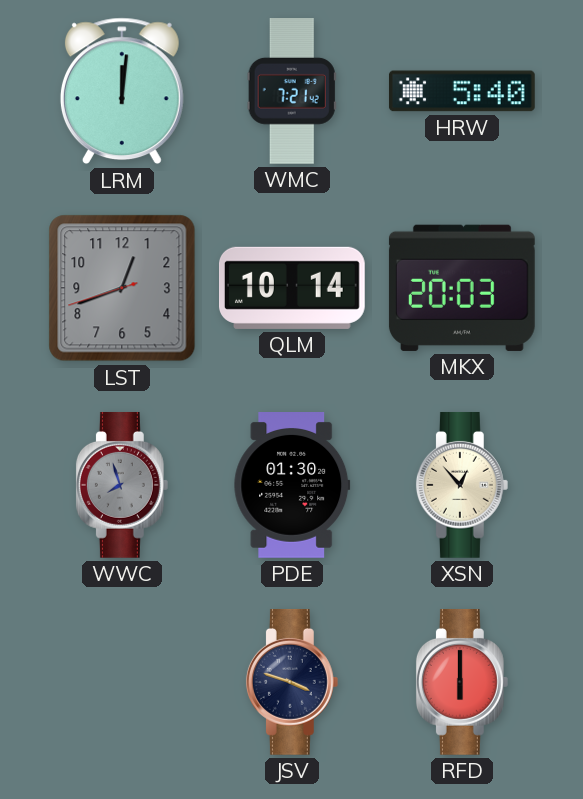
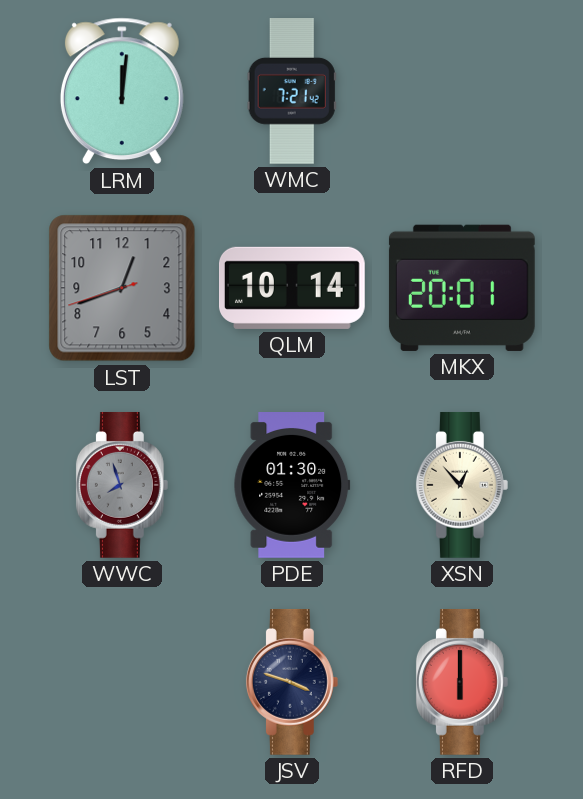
HRW: 5:40 -> none (462, 91)
MKX: 20:03 -> 20:01 (462, 288)
